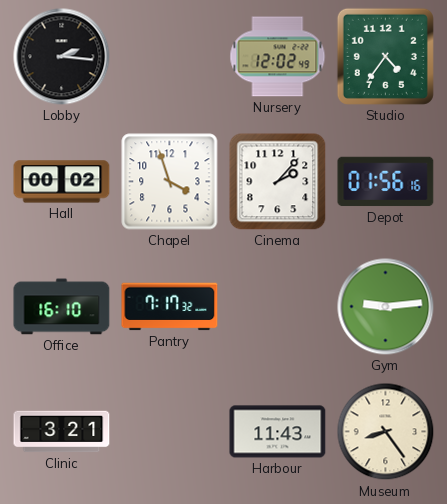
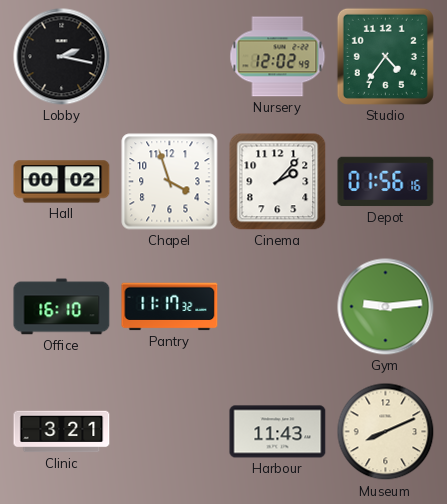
Lobby: 2:16 -> 2:17 (62, 57)
Pantry: 7:17 -> 11:17 (170, 307)
Museum: 8:24 -> 8:11 (386, 432)
